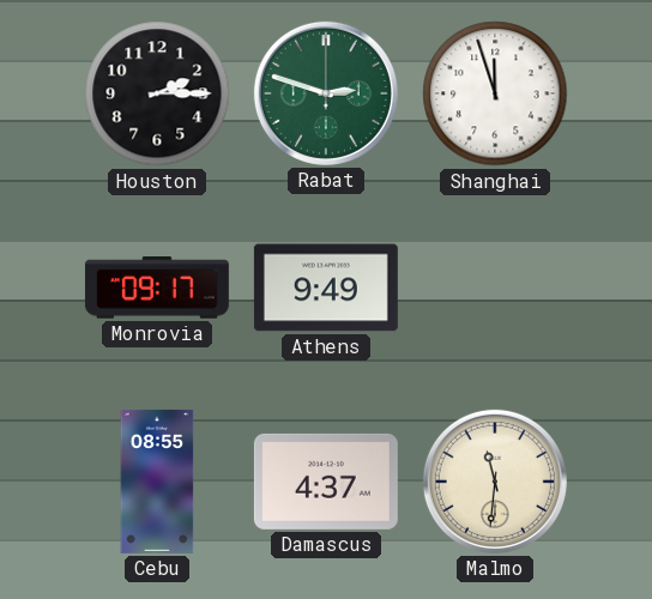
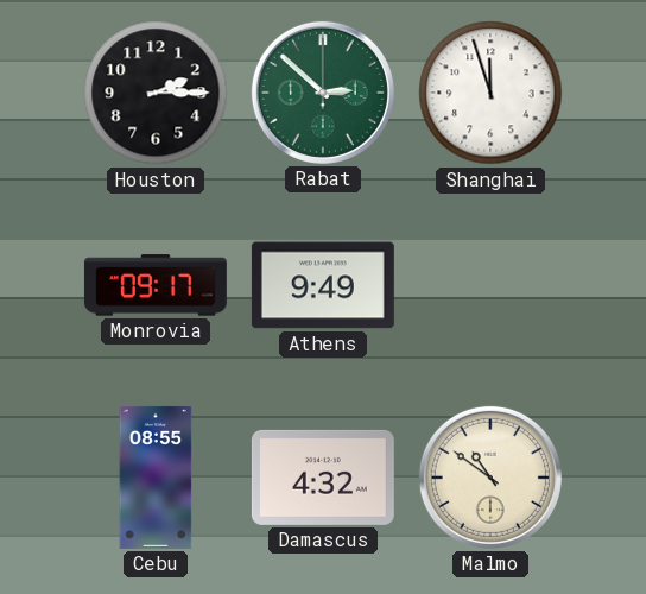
Rabat: 2:48 -> 2:52 (323, 93)
Damascus: 4:37 -> 4:32 (323, 478)
Malmo: 11:31 -> 10:51 (490, 478)
